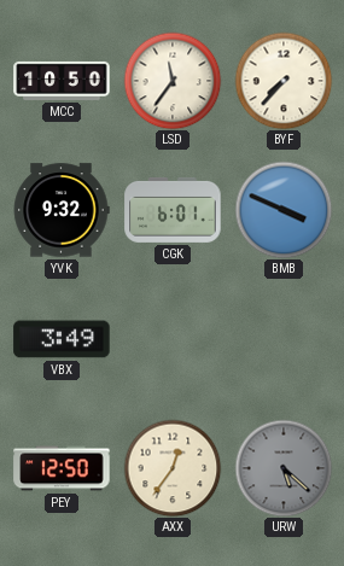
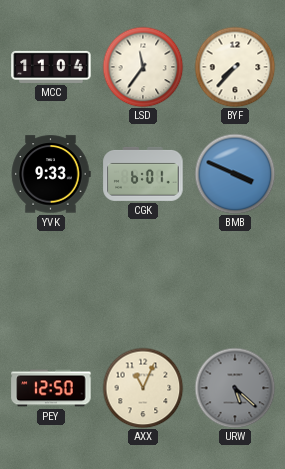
MCC: 10:50 -> 11:04 (51, 67)
YVK: 9:32 -> 9:33 (51, 174)
VBX: 3:49 -> none (62, 339)
AXX: 12:36 -> 11:04 (143, 388)
